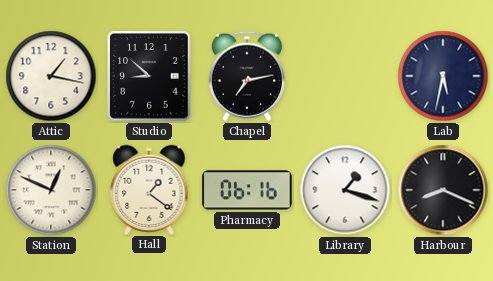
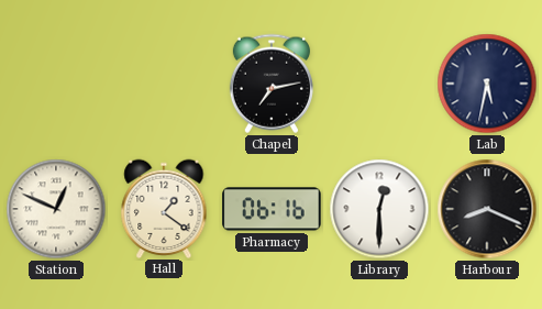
Attic: 1:17 -> none (51, 76)
Studio: 8:52 -> none (149, 76)
Library: 1:18 -> 12:30 (379, 209)
